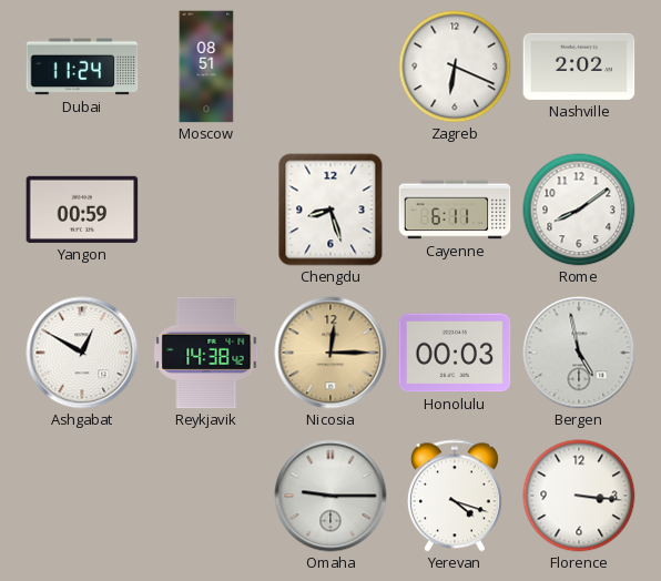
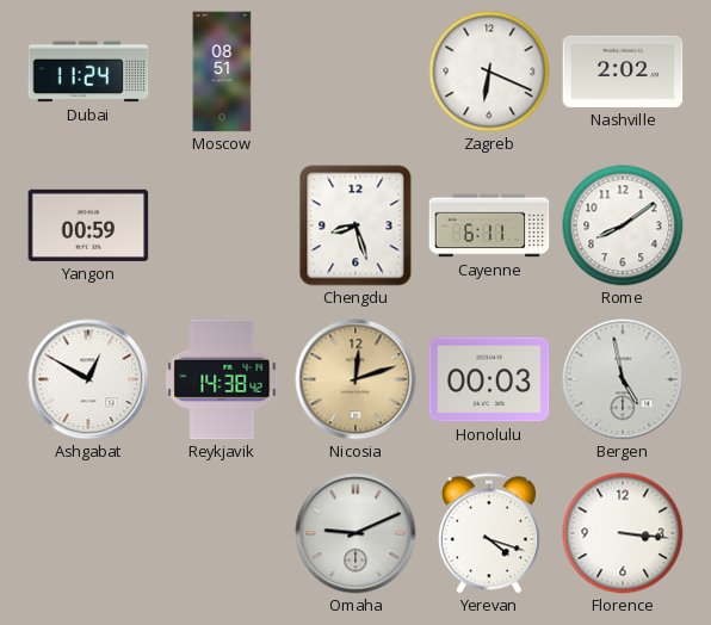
Nicosia: 12:15 -> 12:12 (355, 379)
Omaha: 9:15 -> 9:11 (355, 533)
